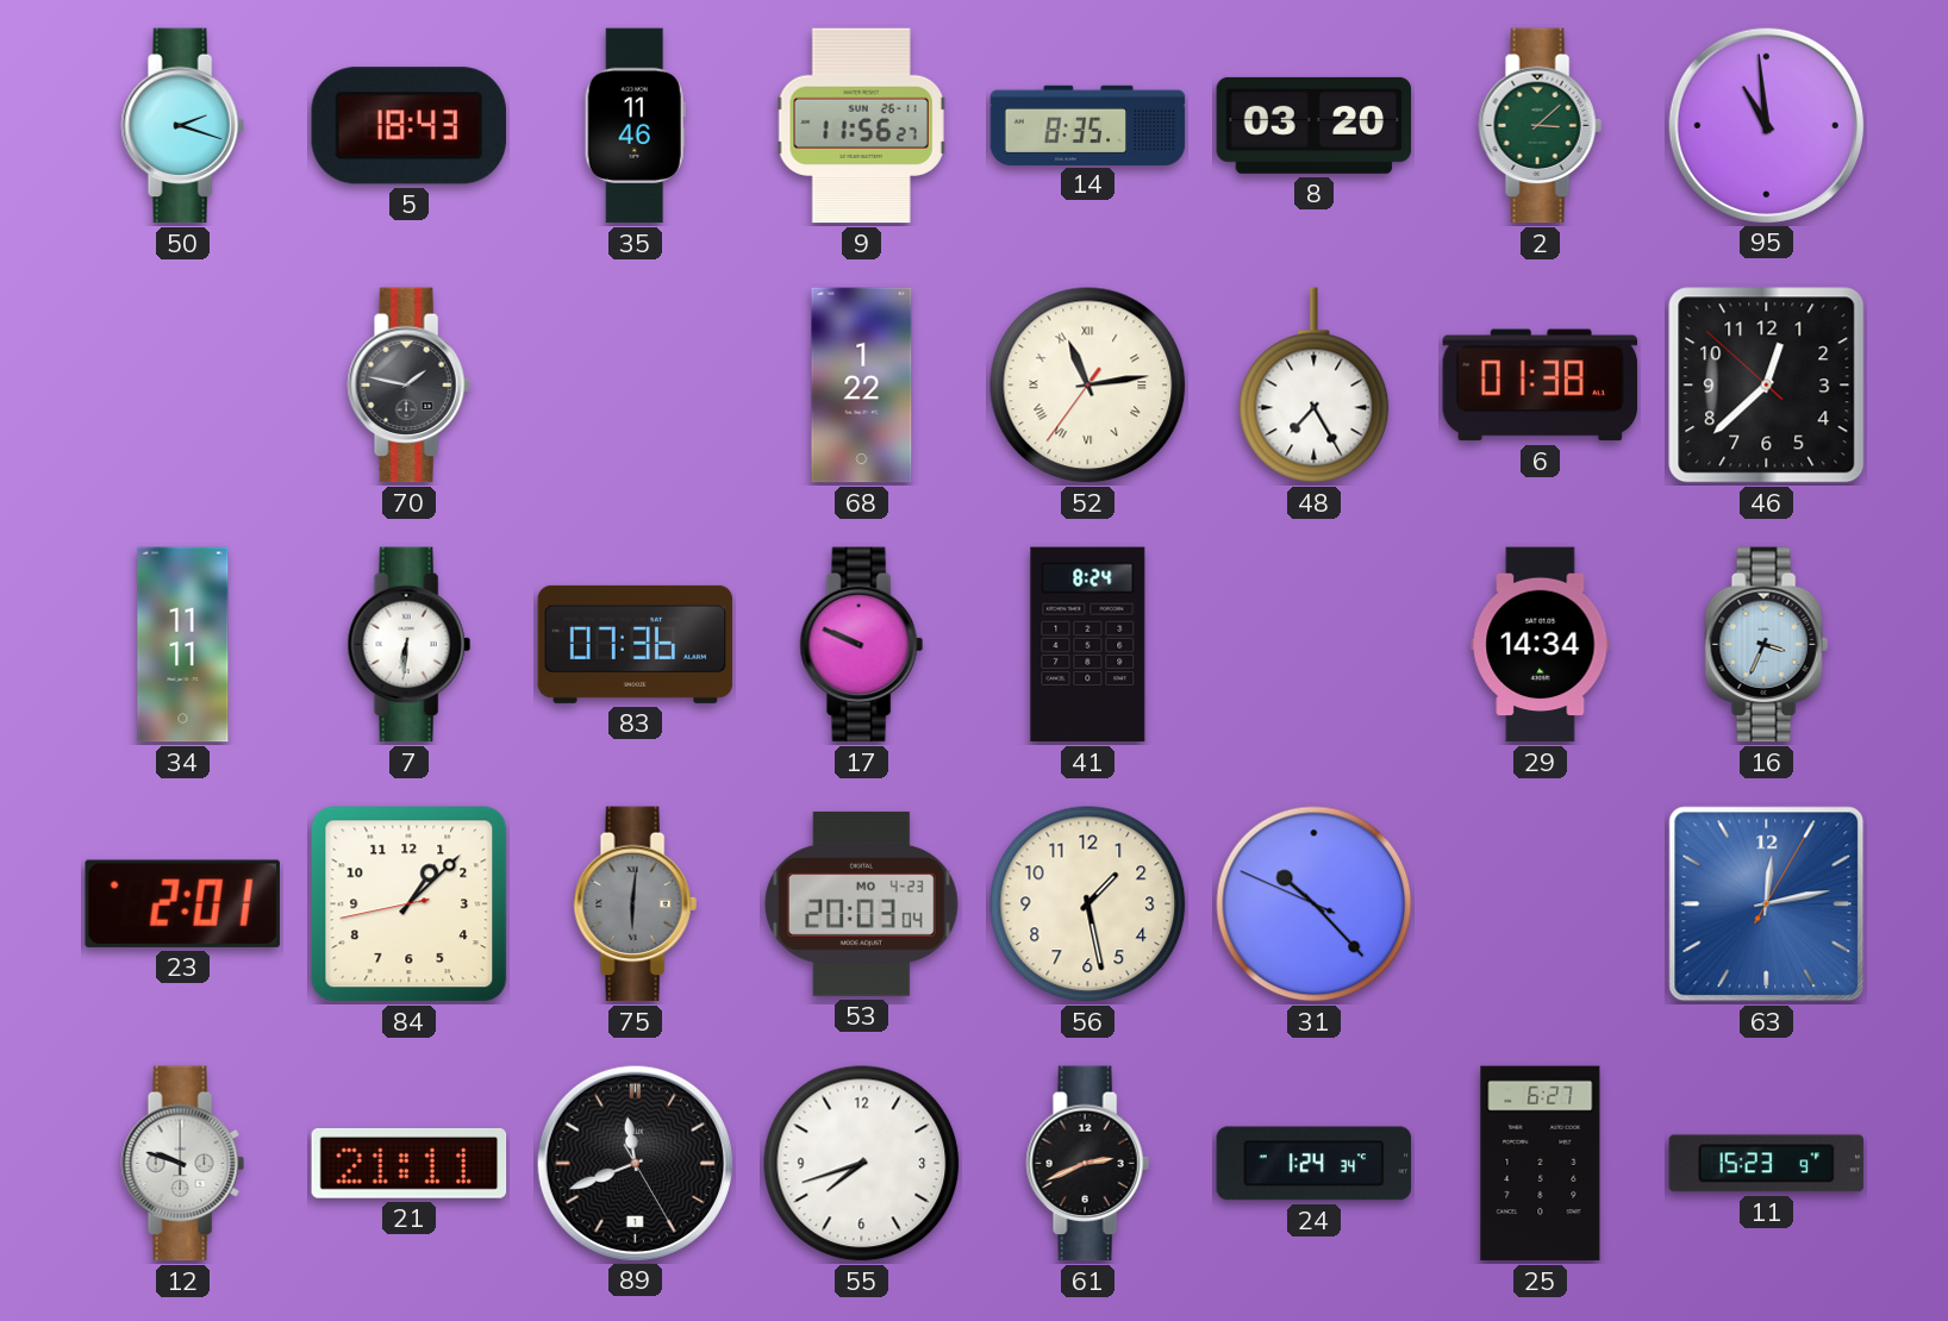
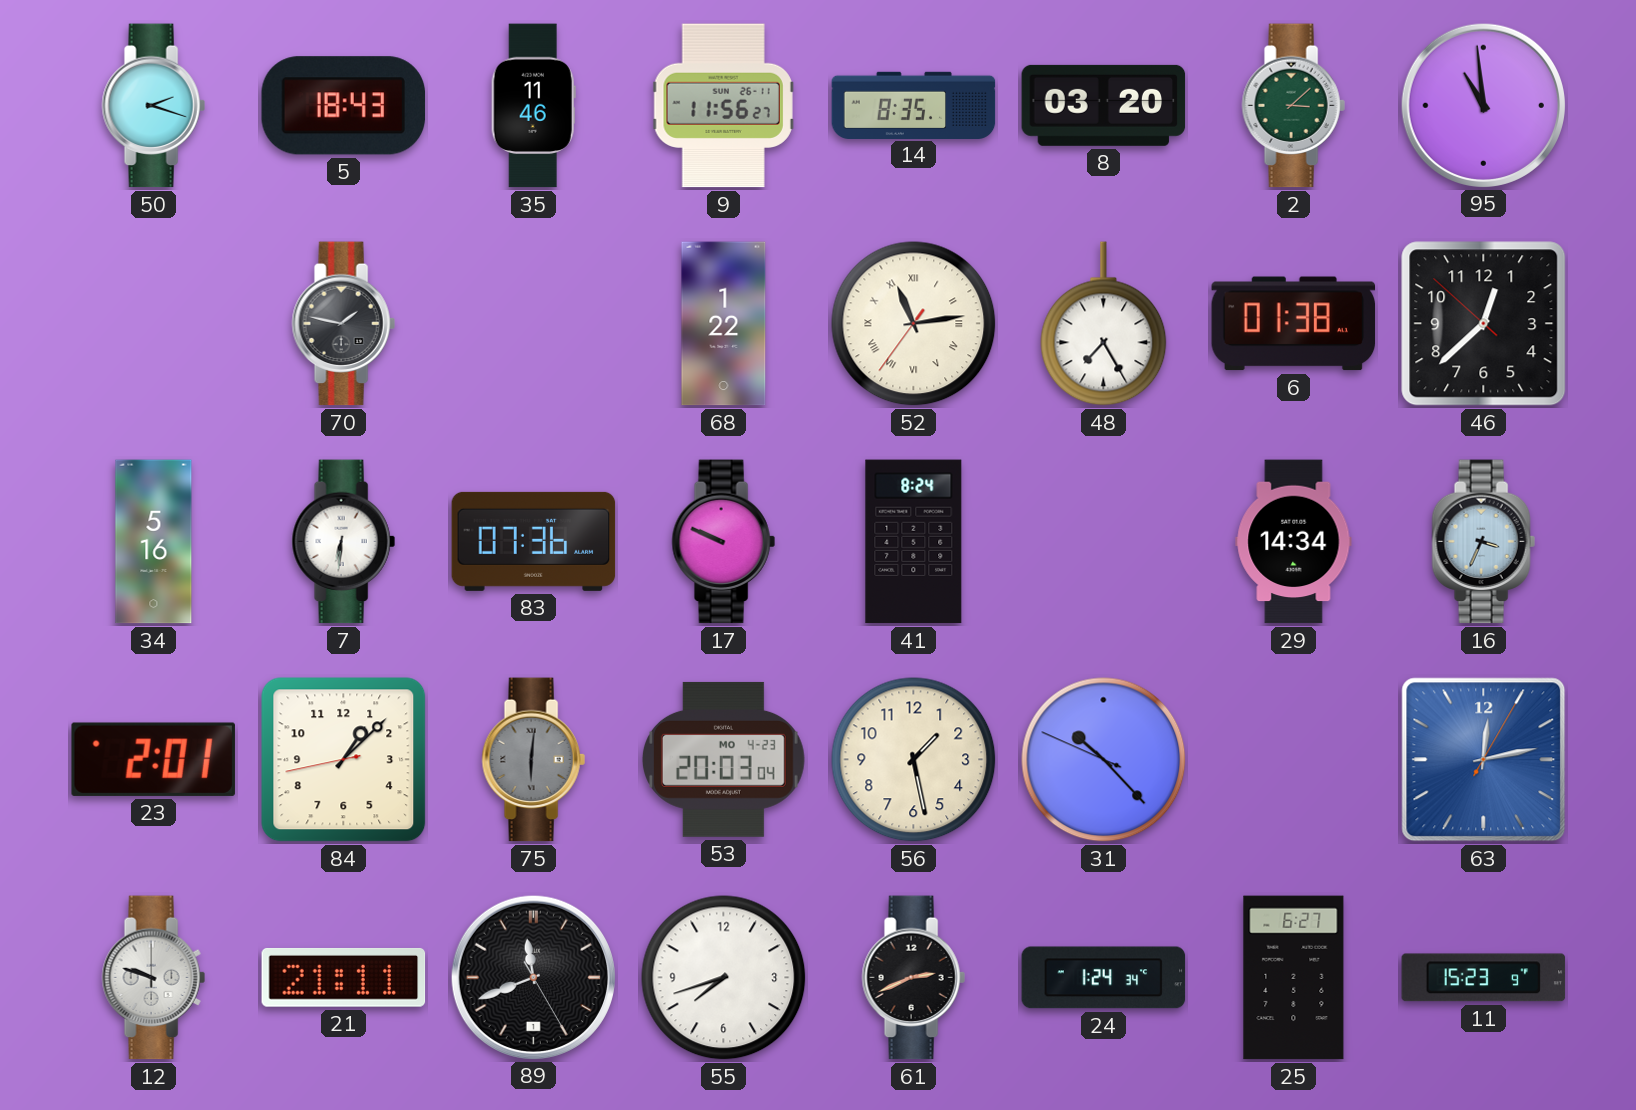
34: 11:11 -> 5:16 (154, 542)
